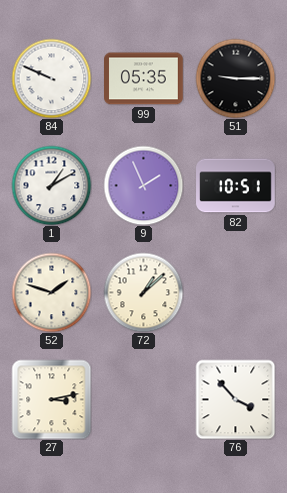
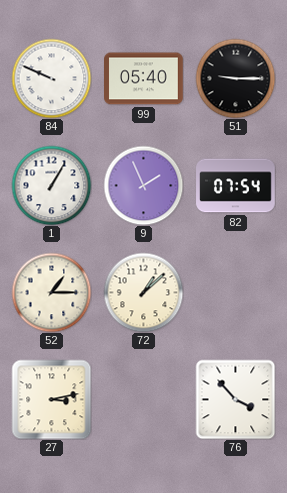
99: 05:35 -> 05:40 (144, 79)
1: 1:10 -> 1:05 (51, 185)
82: 10:51 -> 07:54 (236, 186)
52: 1:48 -> 1:15 (51, 292)
